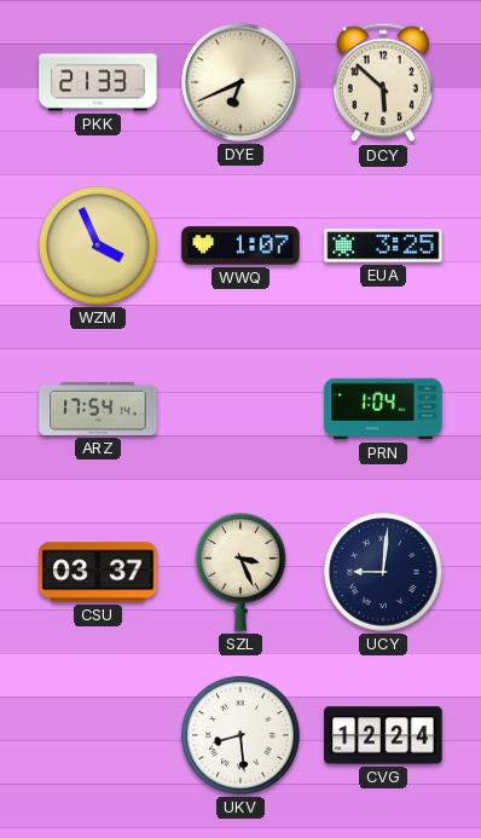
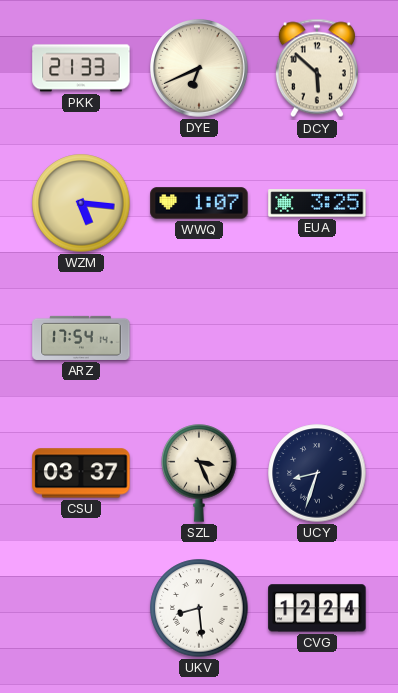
WZM: 3:56 -> 5:16 (81, 203)
PRN: 1:04 -> none (383, 409)
UCY: 9:01 -> 8:33 (317, 473)
